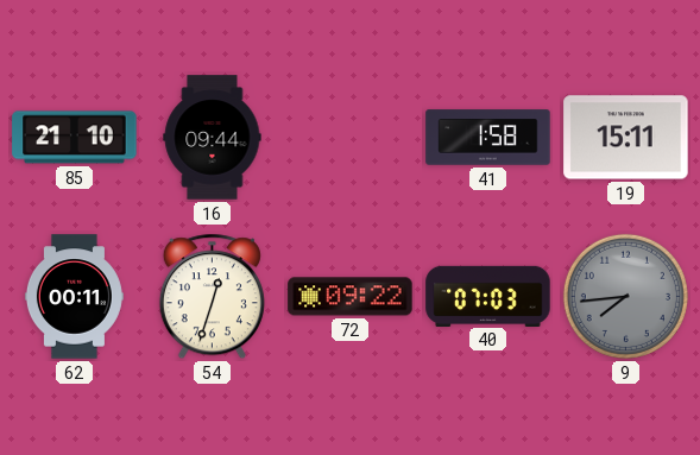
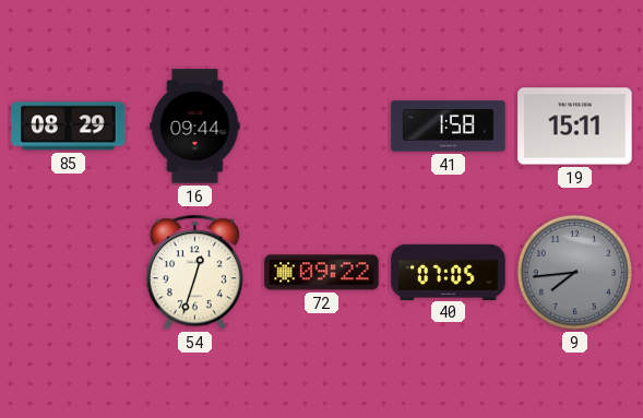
85: 21:10 -> 08:29 (69, 127)
62: 00:11 -> none (74, 297)
40: 07:03 -> 07:05 (449, 272)
